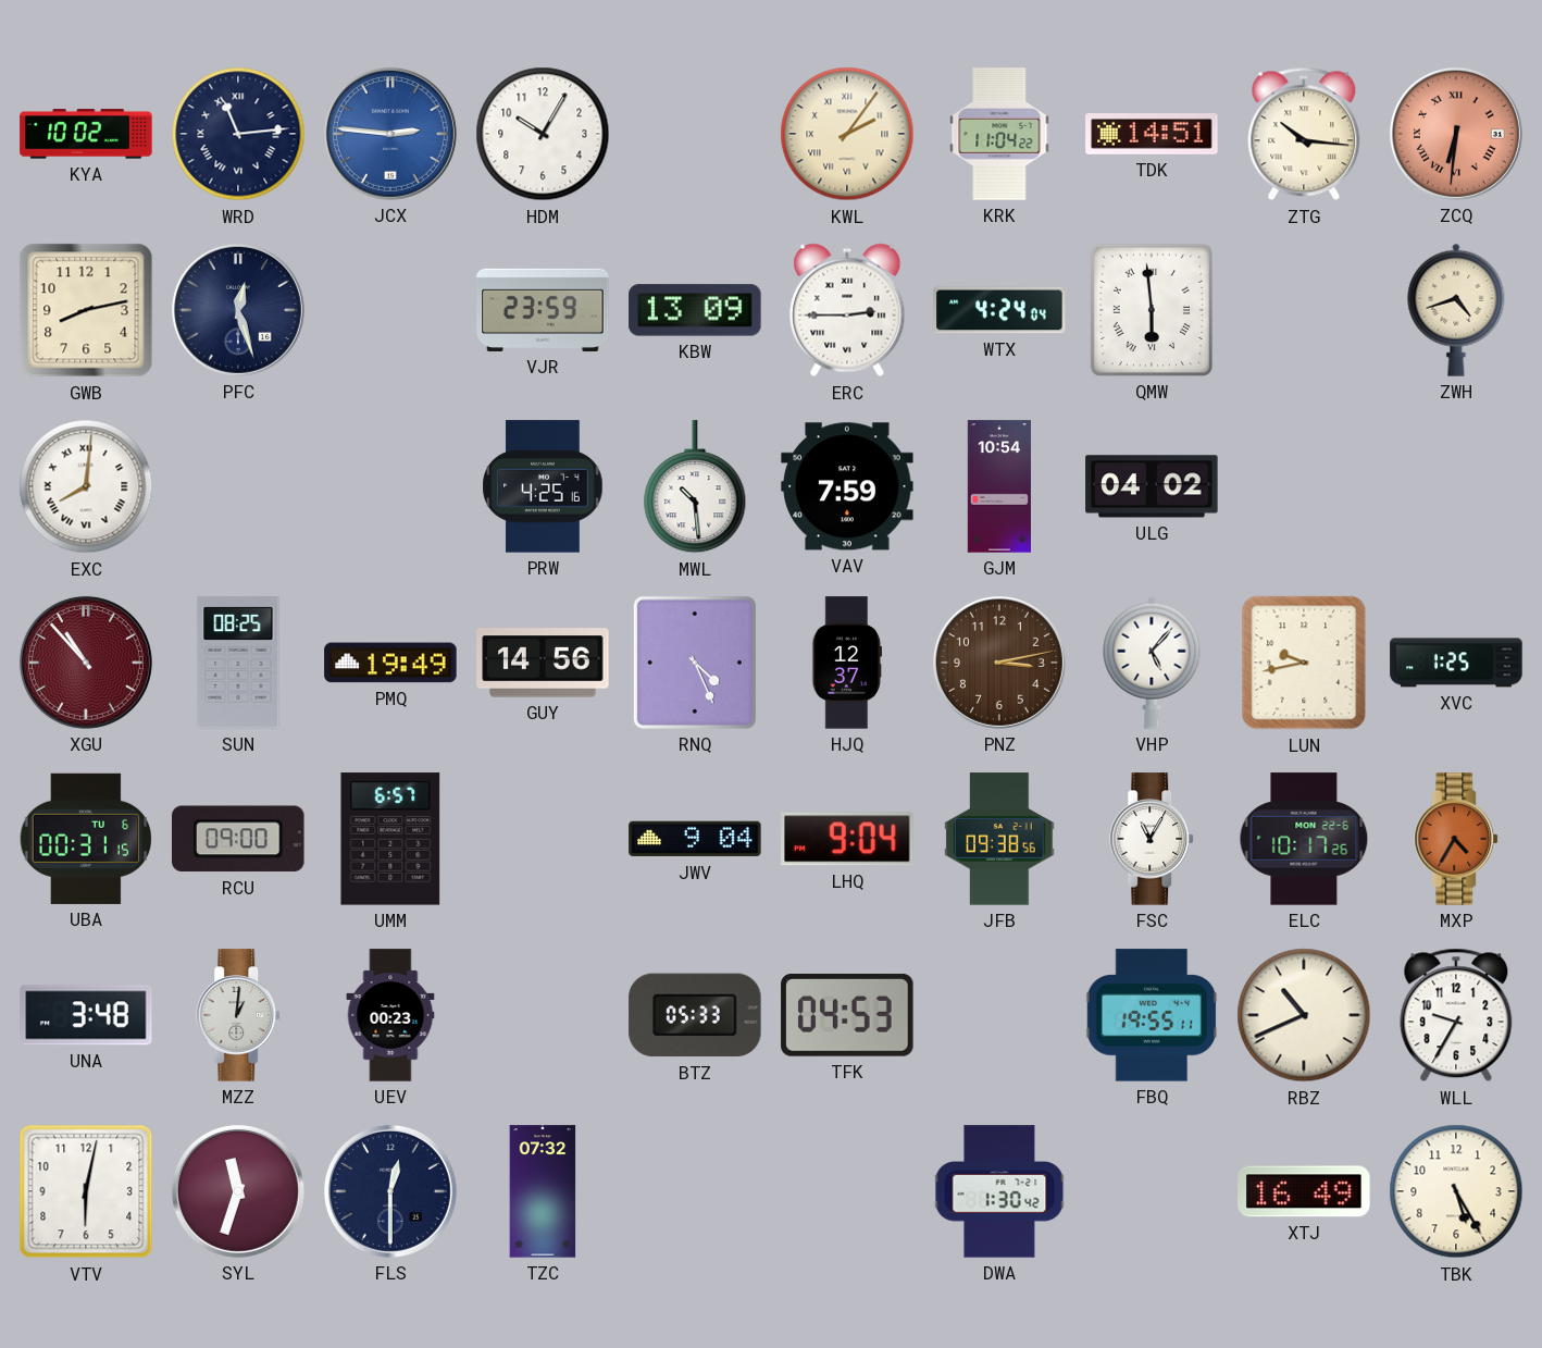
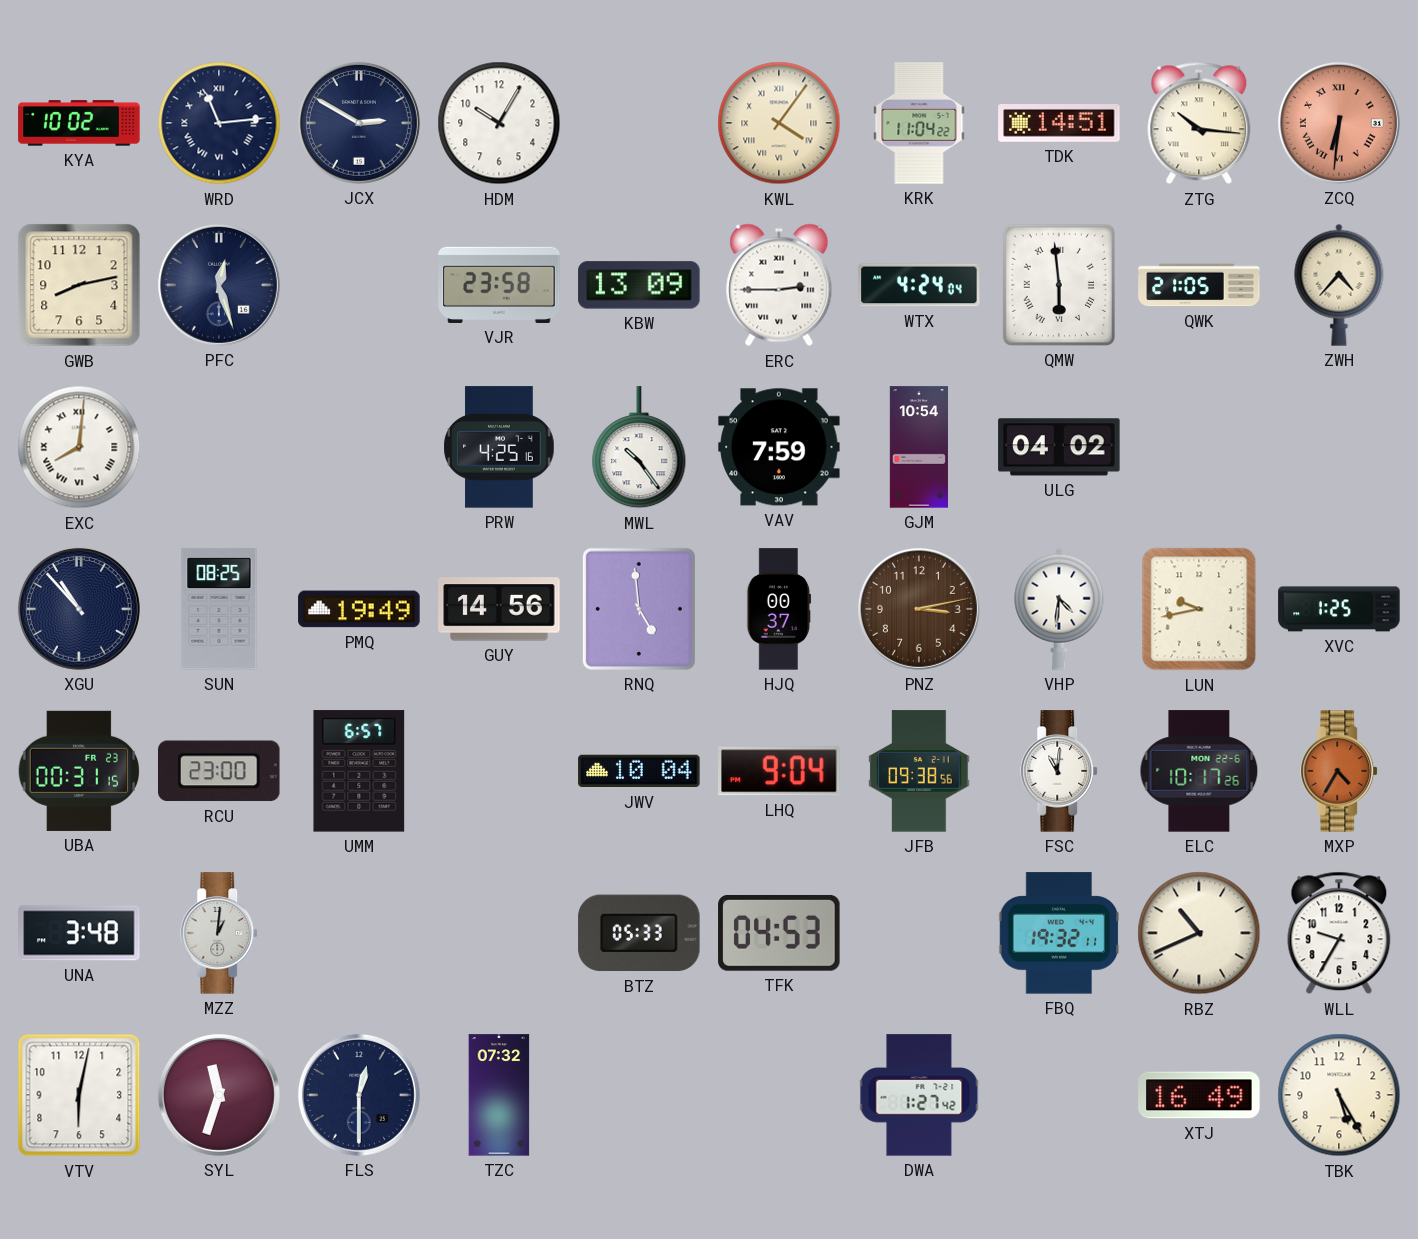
JCX: 2:46 -> 2:50 (359, 123)
JCX dial: blue -> navy (359, 123)
KWL: 2:06 -> 4:06 (779, 123)
VJR: 23:59 -> 23:58 (499, 285)
QWK: none -> 21:05 (1199, 285)
ZWH: 4:42 -> 4:37 (1339, 285)
MWL: 10:29 -> 10:24 (639, 448)
XGU dial: burgundy -> navy (79, 609)
RNQ: 4:26 -> 4:59 (639, 609)
HJQ: 12:37 -> 00:37 (779, 609)
VHP: 5:07 -> 4:31 (1059, 609)
UBA date: TU 6 -> FR 23 (79, 771)
RCU: 09:00 -> 23:00 (220, 771)
JWV: 9:04 -> 10:04 (639, 771)
FSC: 11:05 -> 11:01 (1060, 771)
UEV: 00:23 -> none (390, 1015)
FBQ: 19:55 -> 19:32 (1059, 933)
DWA: 1:30 -> 1:27 (919, 1095)
